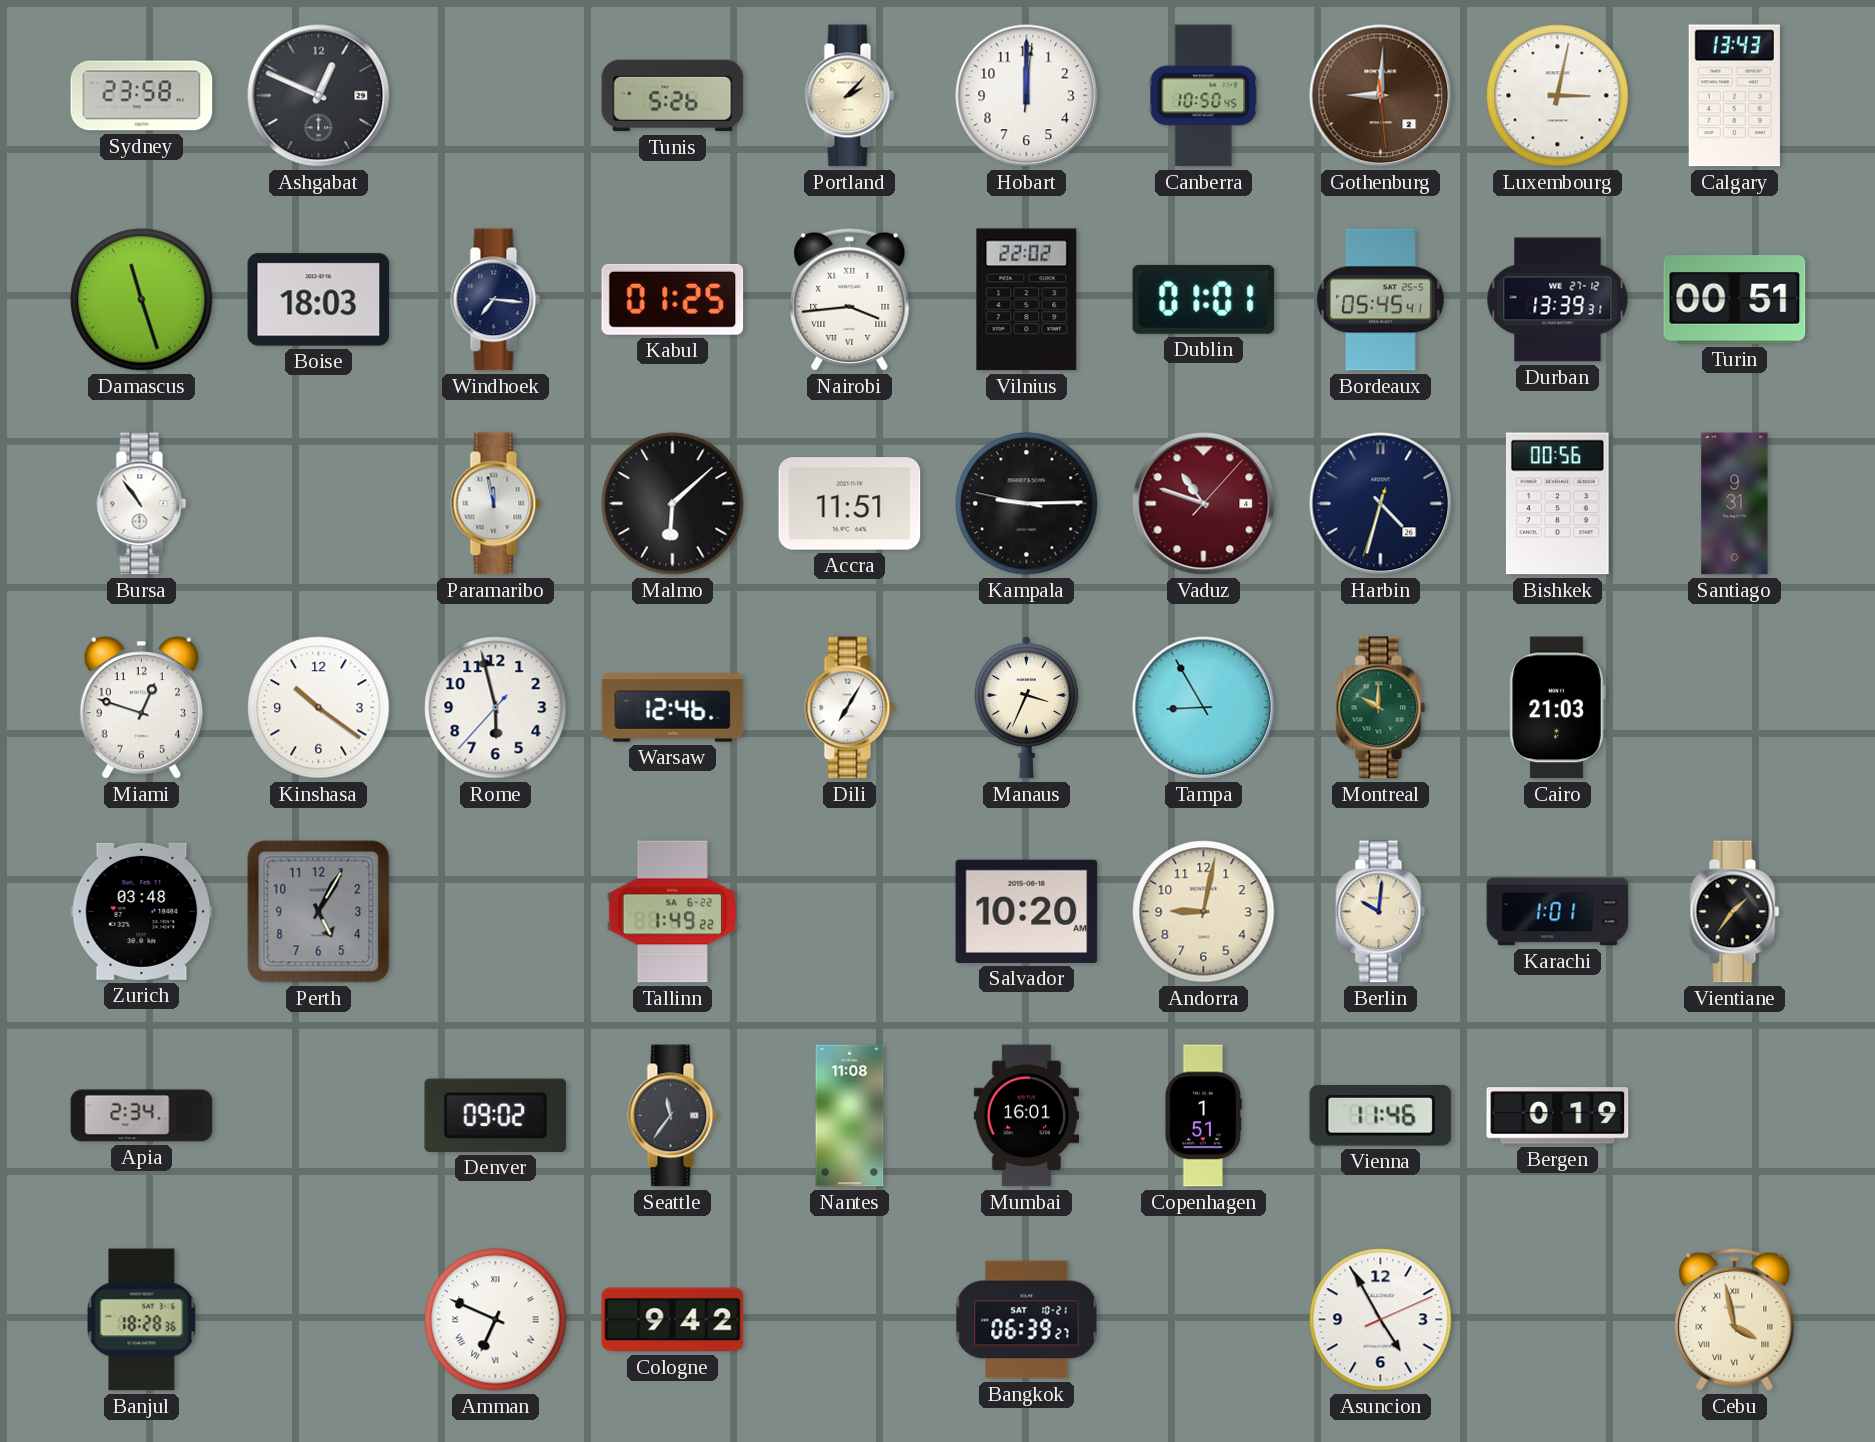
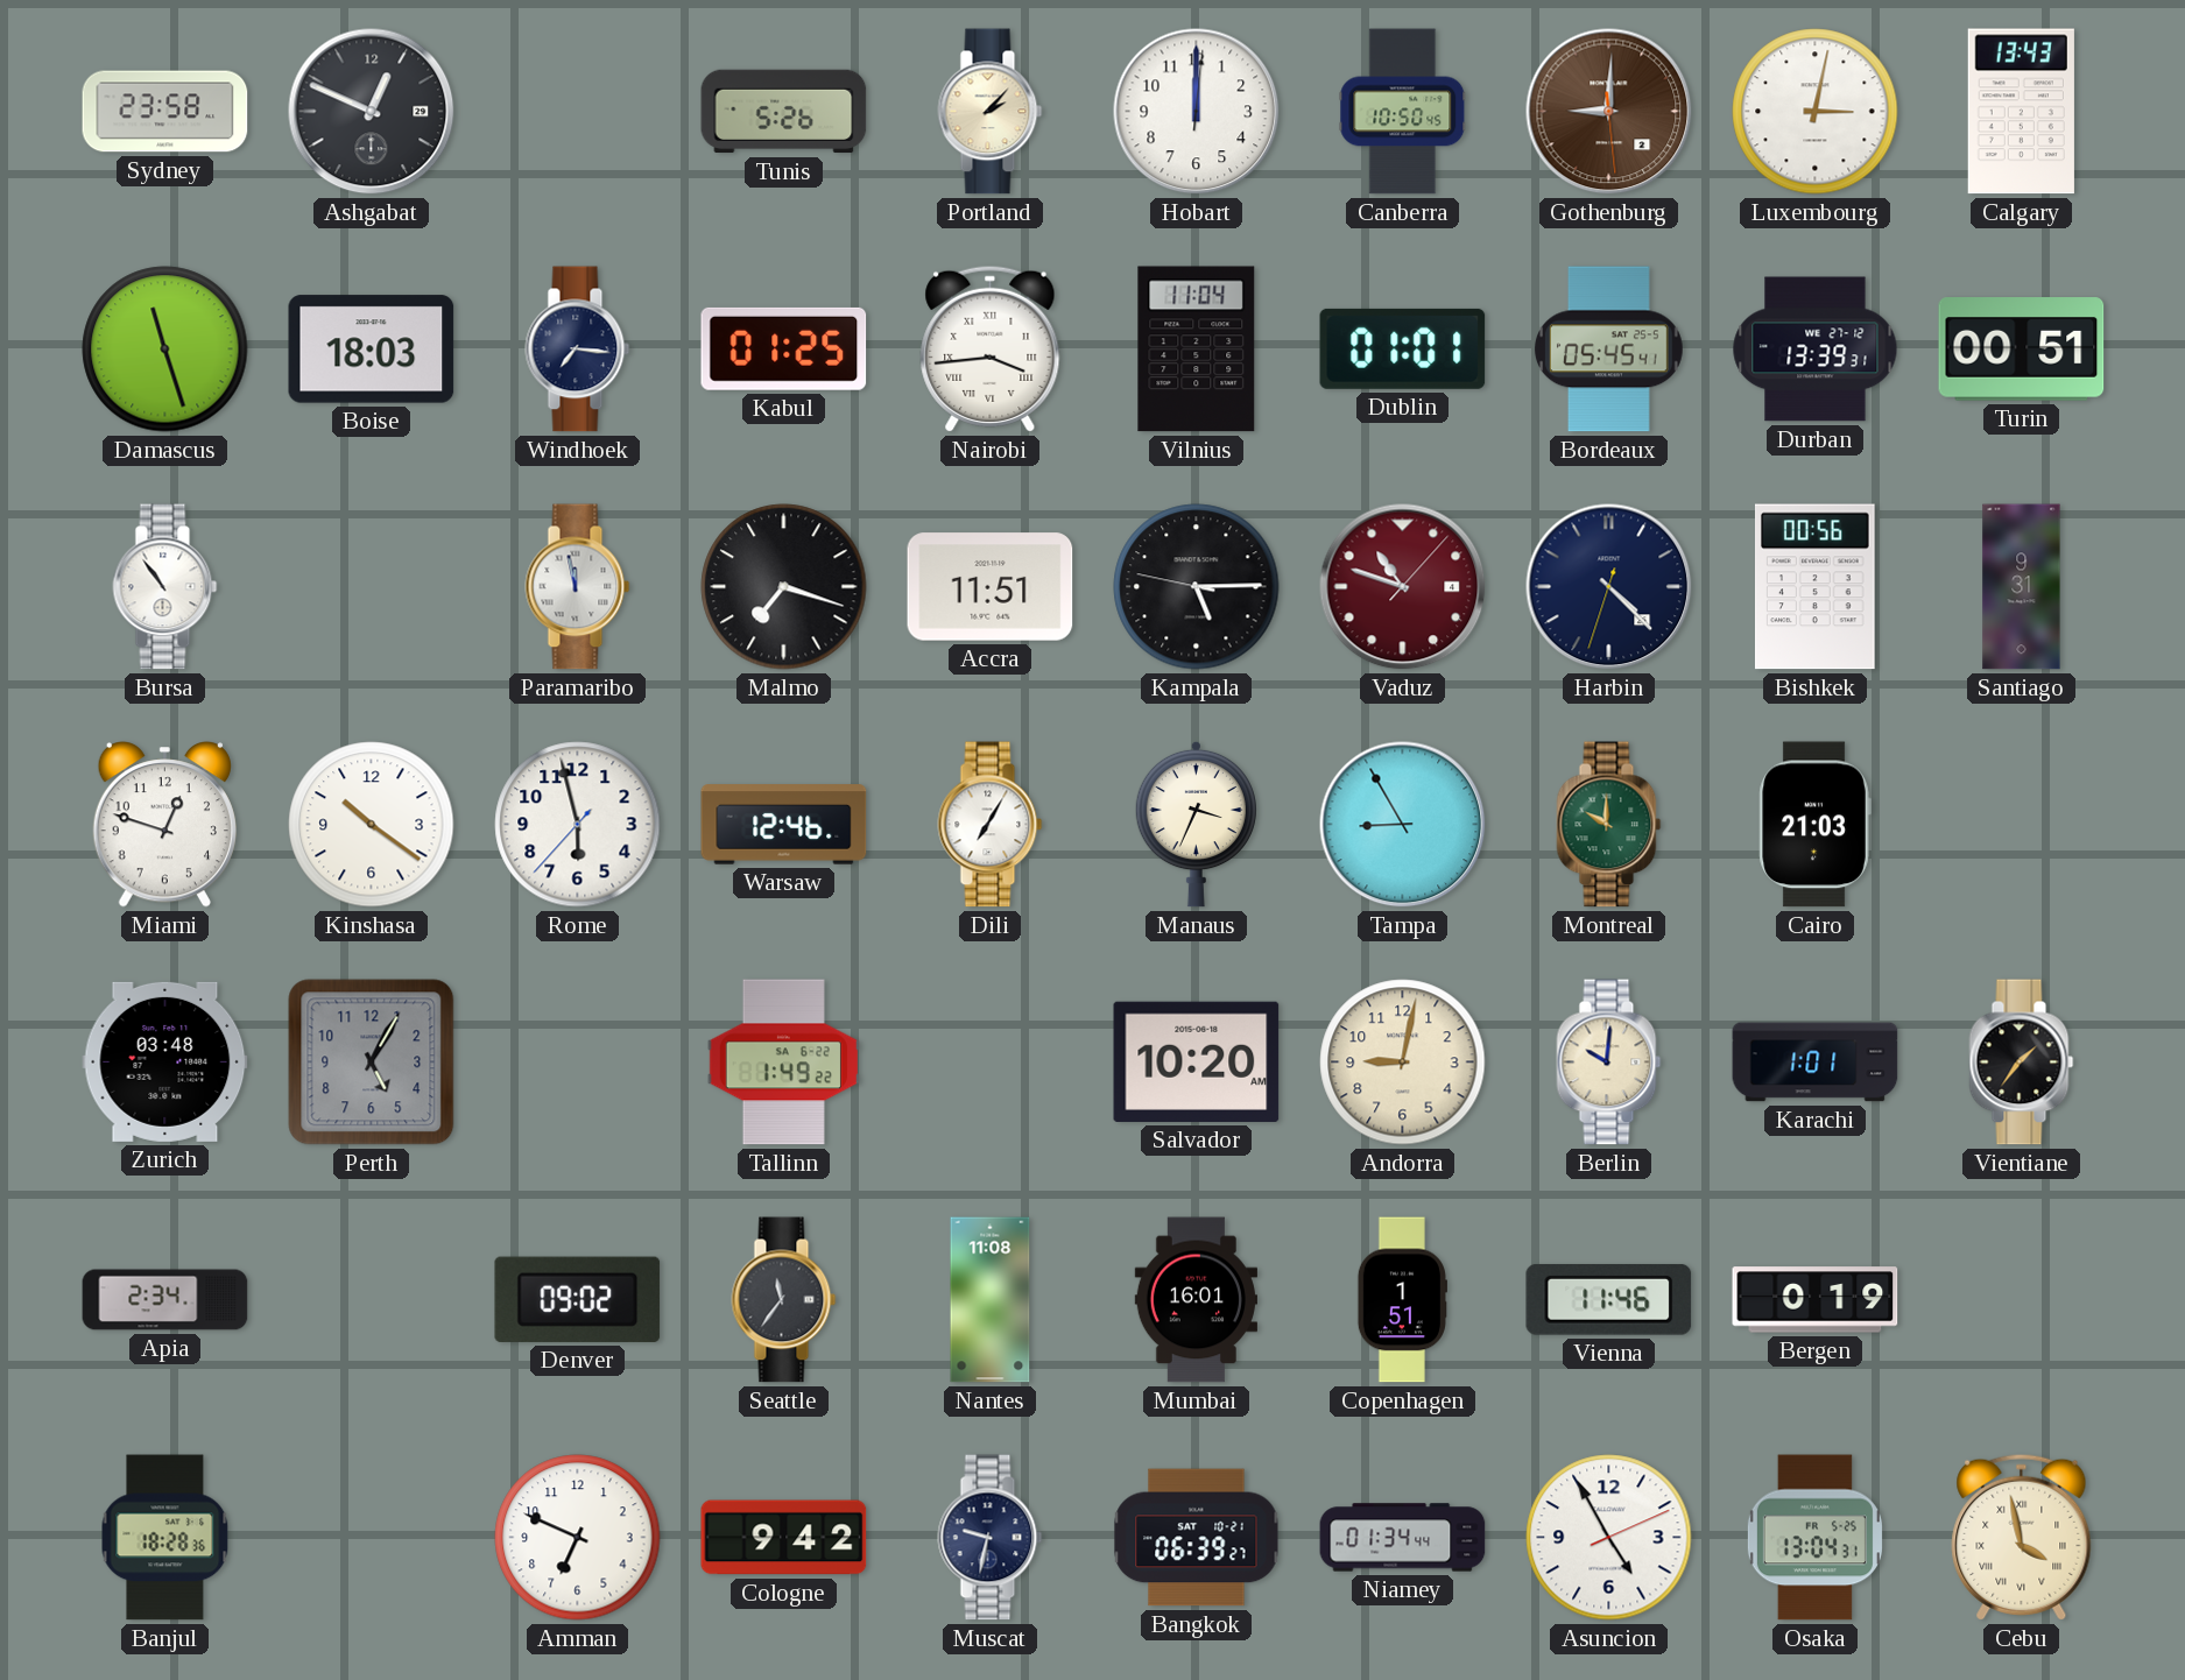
Vilnius: 22:02 -> 11:04 (1197, 350)
Malmo: 6:08 -> 7:18 (784, 587)
Kampala: 9:14 -> 5:14 (1197, 587)
Harbin: 4:32 -> 4:22 (1609, 587)
Amman numerals: Roman -> Arabic (578, 1538)
Muscat: none -> 9:32 (991, 1538)
Niamey: none -> 01:34 (1403, 1538)
Osaka: none -> 13:04 (1814, 1538)
